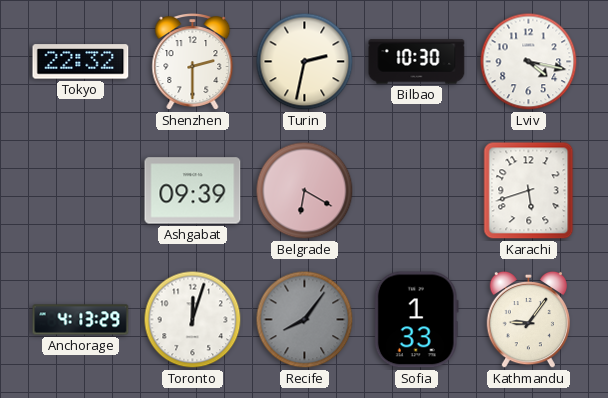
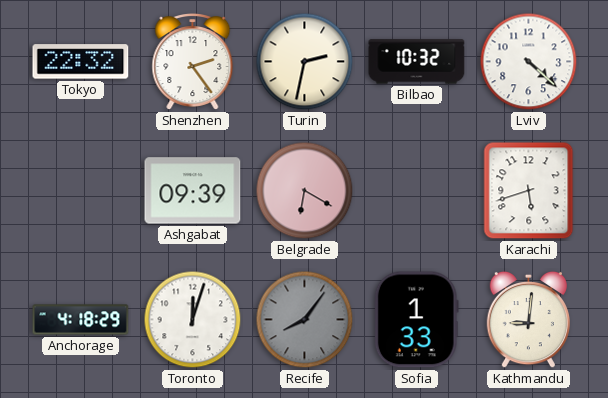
Shenzhen: 2:30 -> 2:24 (193, 62)
Bilbao: 10:30 -> 10:32 (417, 62)
Lviv: 4:17 -> 4:22 (529, 62)
Anchorage: 4:13 -> 4:18 (81, 320)
Kathmandu: 9:06 -> 9:01 (528, 320)
